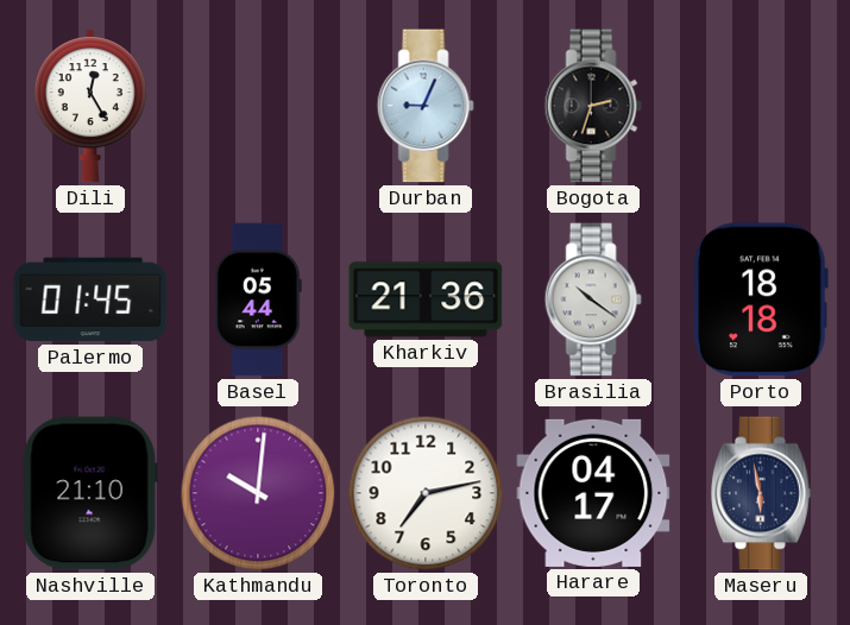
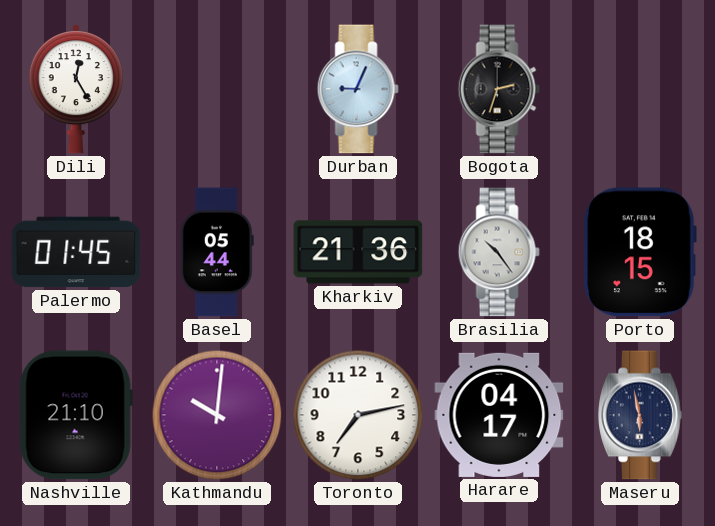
Brasilia: 10:21 -> 10:24 (499, 252)
Porto: 18:18 -> 18:15 (640, 252)
